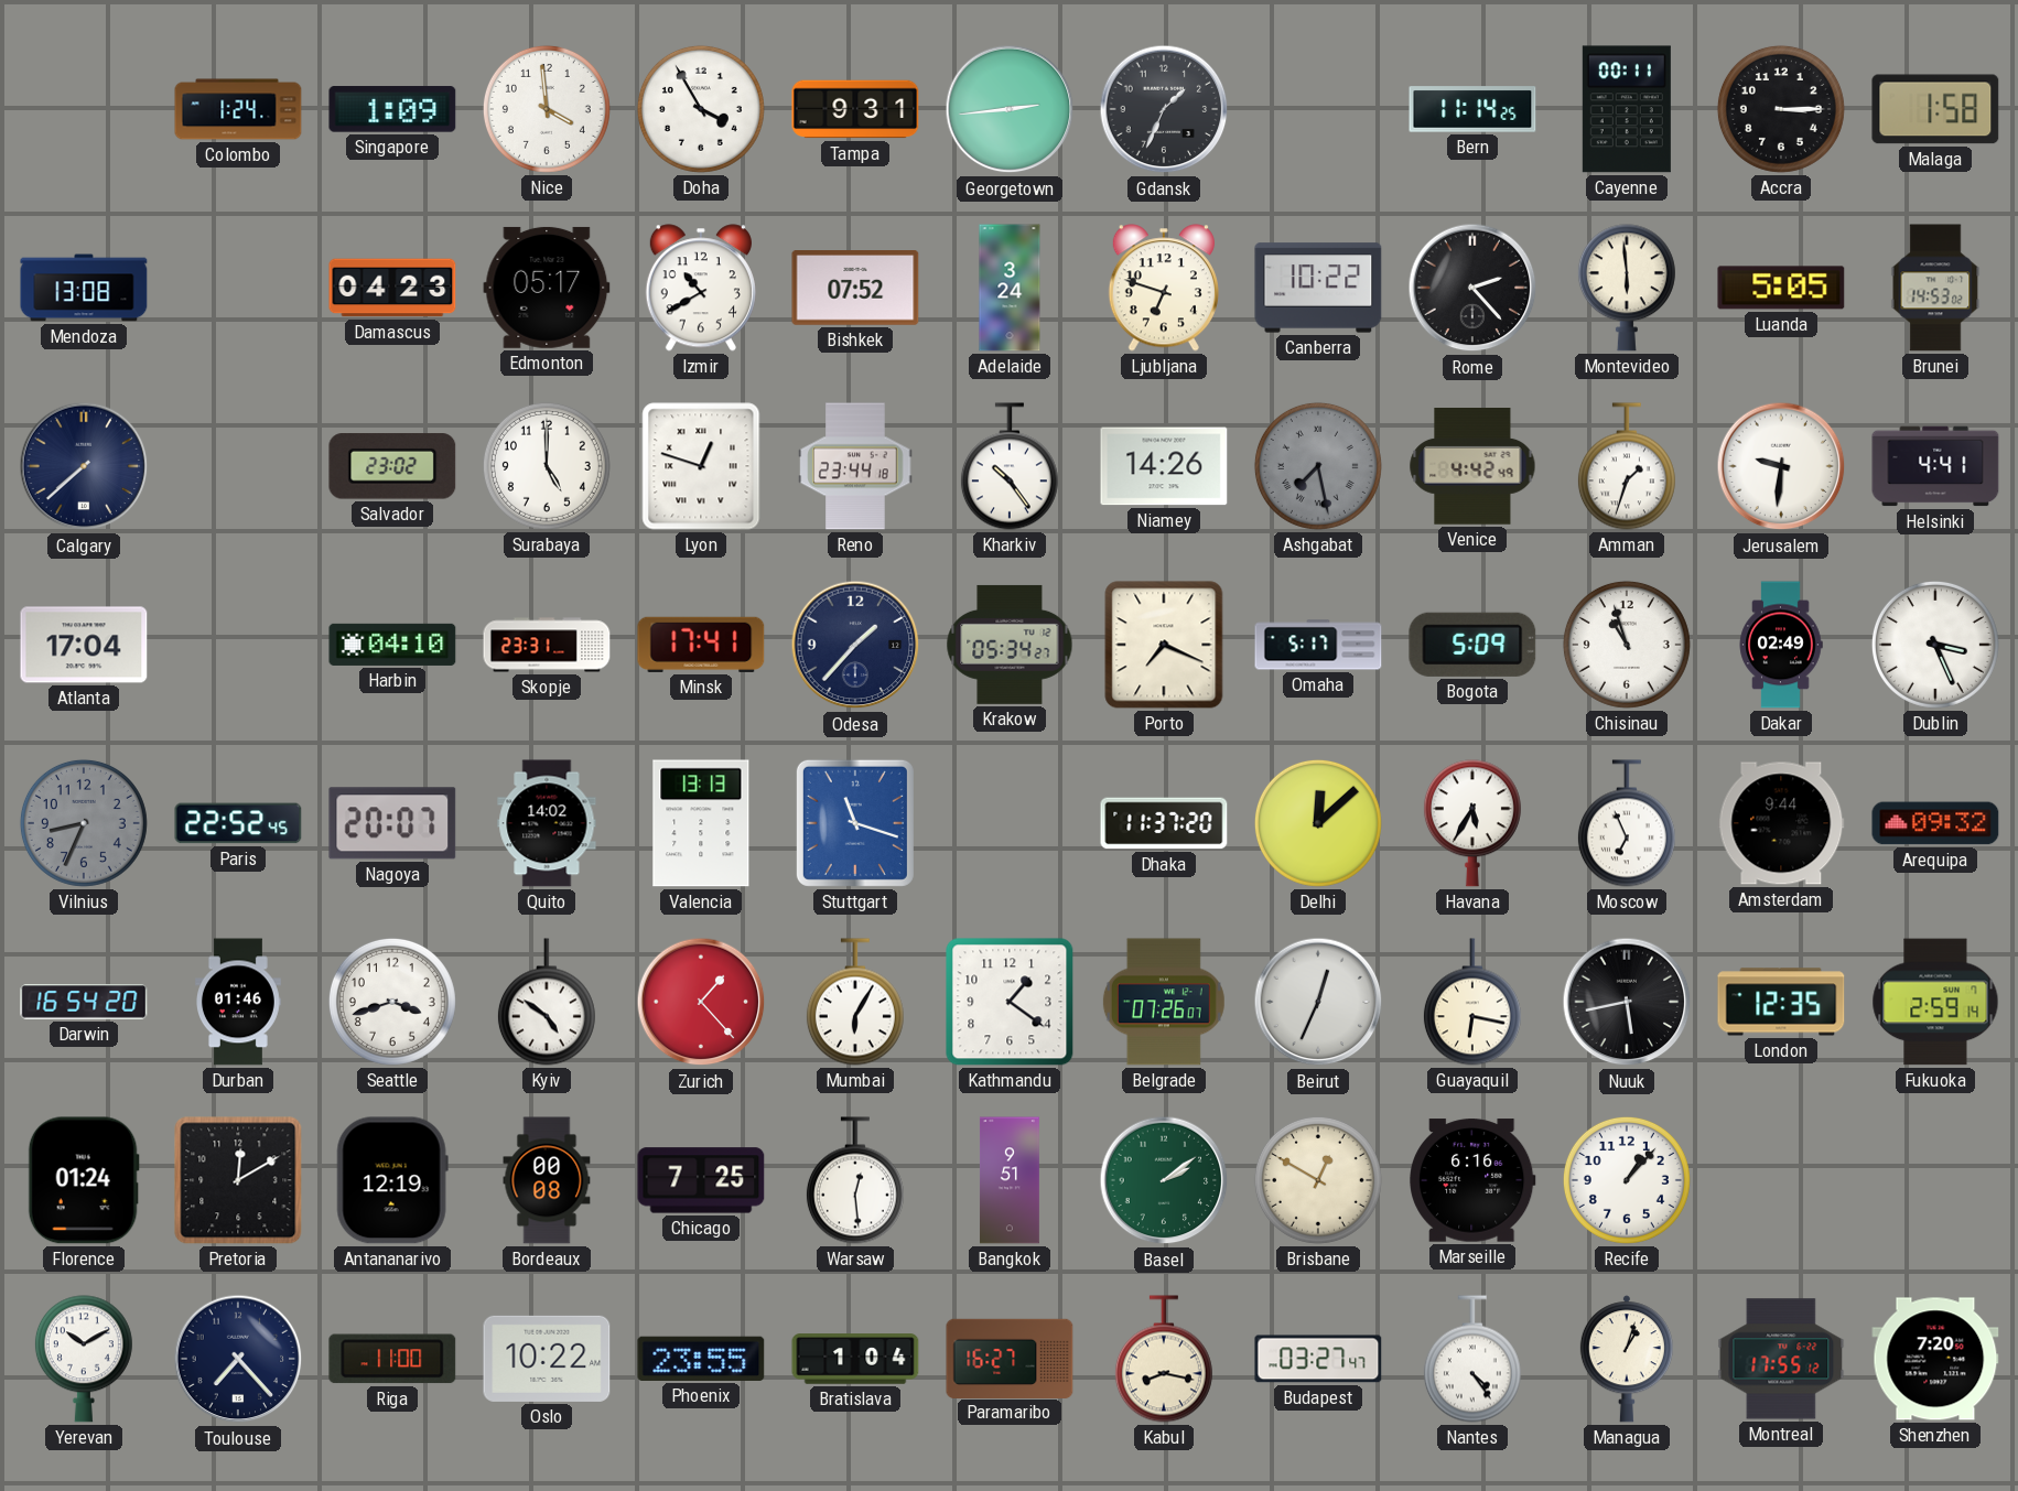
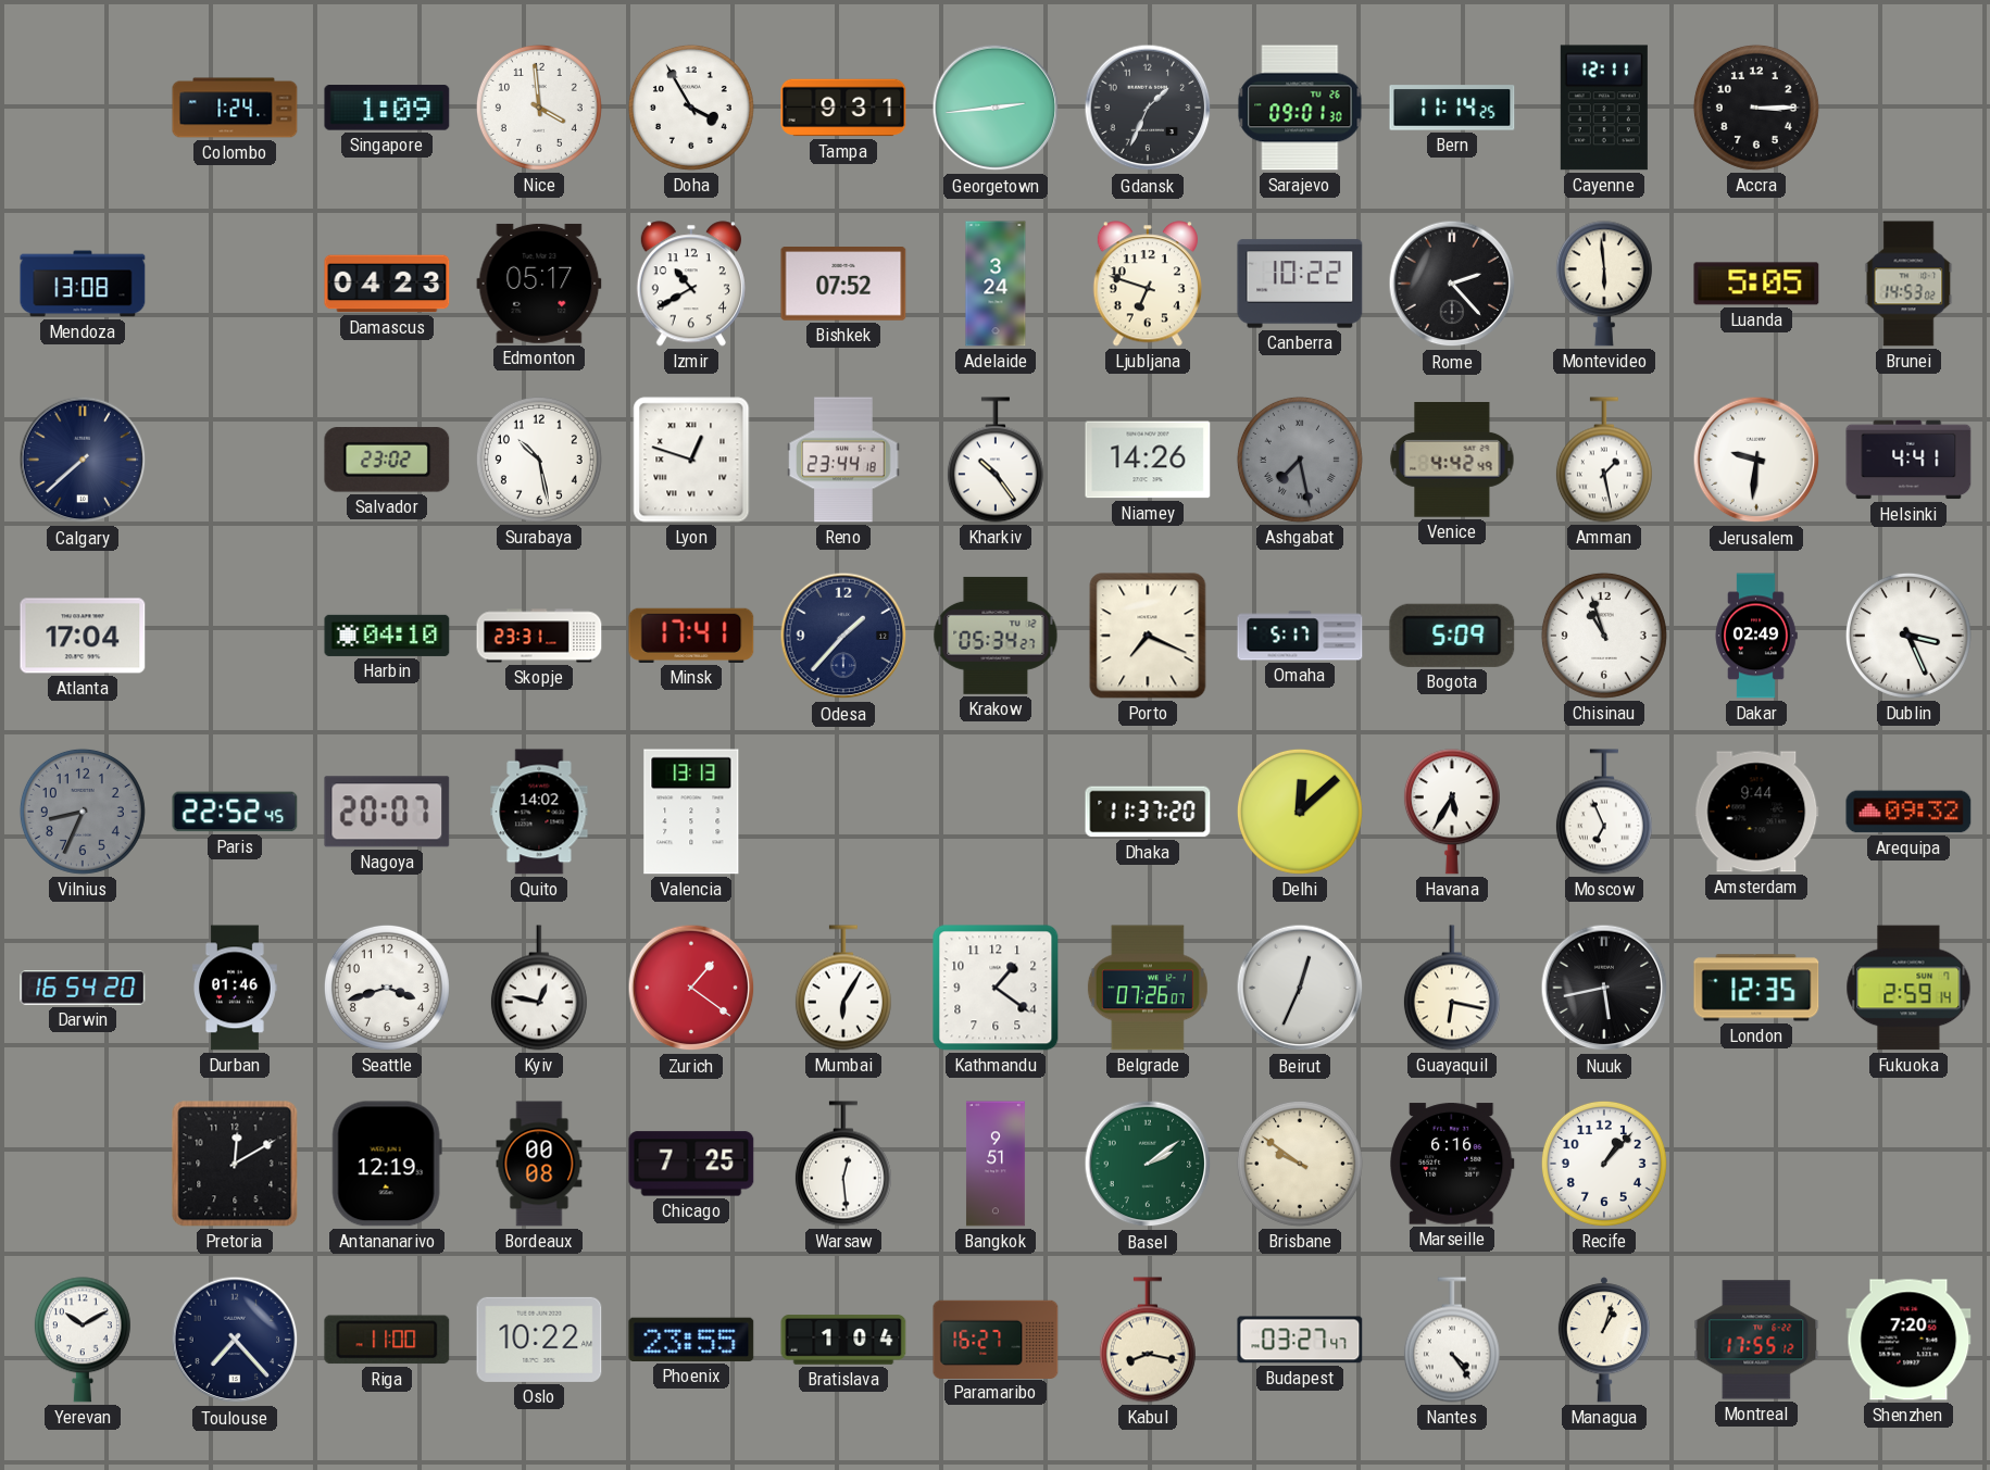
Sarajevo: none -> 09:01 (1300, 108)
Cayenne: 00:11 -> 12:11 (1604, 108)
Malaga: 1:58 -> none (1935, 109)
Surabaya: 5:00 -> 10:28 (539, 460)
Amman: 1:33 -> 1:28 (1604, 460)
Stuttgart: 11:18 -> none (855, 823)
Kyiv: 4:51 -> 12:47 (539, 988)
Zurich: 1:23 -> 1:21 (691, 988)
Florence: 01:24 -> none (84, 1180)
Brisbane: 12:50 -> 9:51 (1300, 1164)
